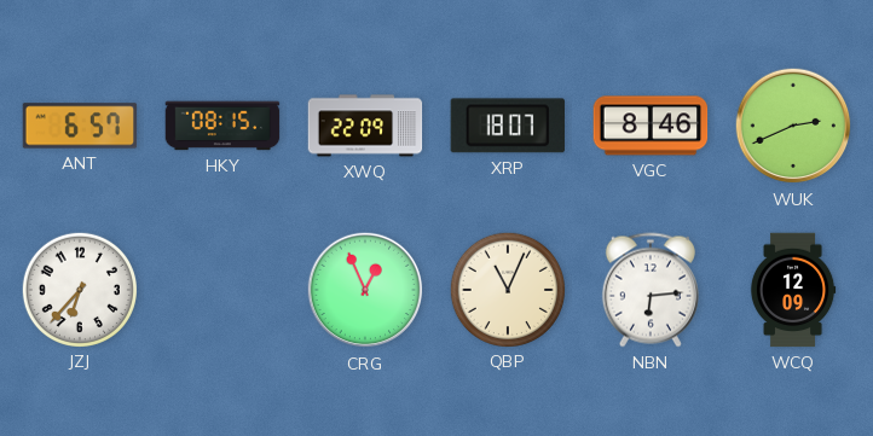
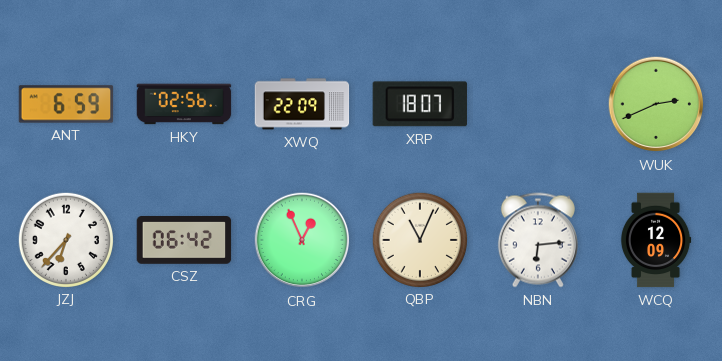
ANT: 6:57 -> 6:59 (66, 104)
HKY: 08:15 -> 02:56 (184, 104)
VGC: 8:46 -> none (651, 126)
CSZ: none -> 06:42 (184, 241)
